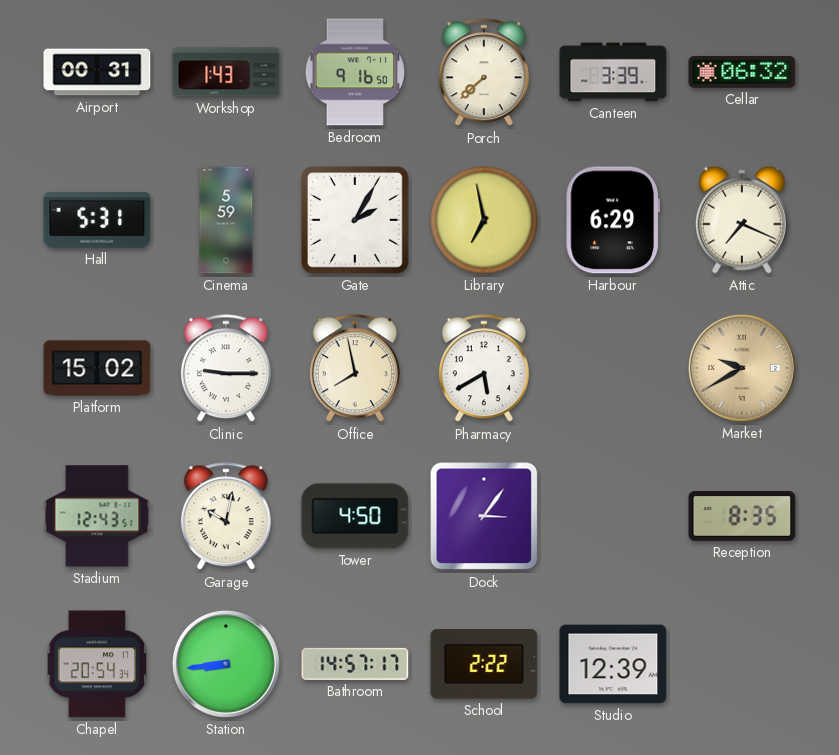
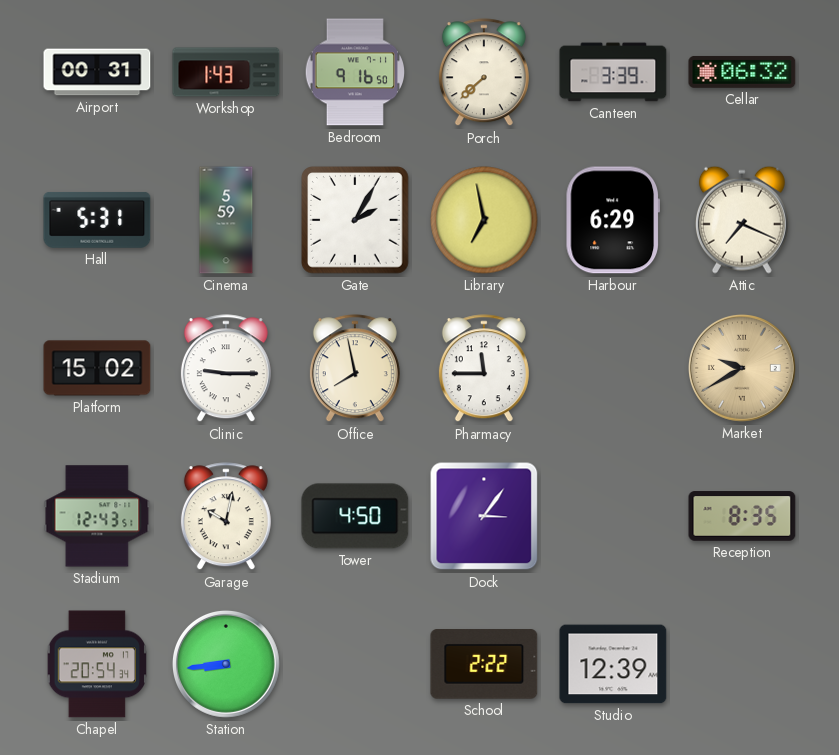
Pharmacy: 5:40 -> 11:45 (484, 369)
Bathroom: 14:57 -> none (355, 664)
